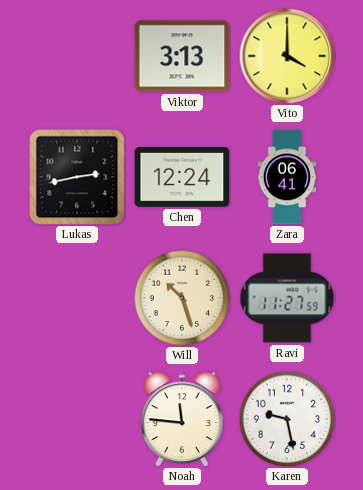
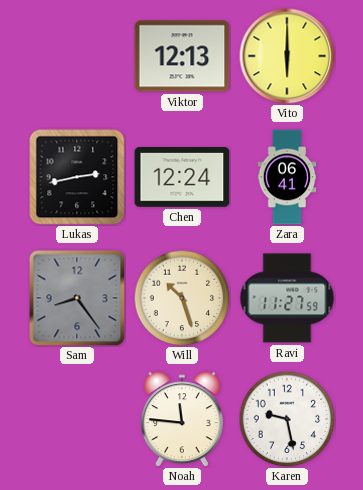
Viktor: 3:13 -> 12:13 (182, 56)
Vito: 4:00 -> 6:00 (287, 56)
Sam: none -> 8:24 (77, 298)
